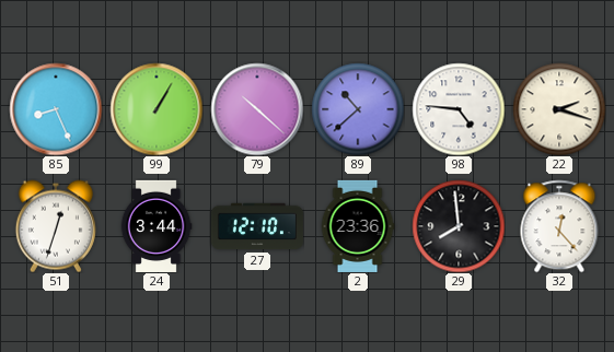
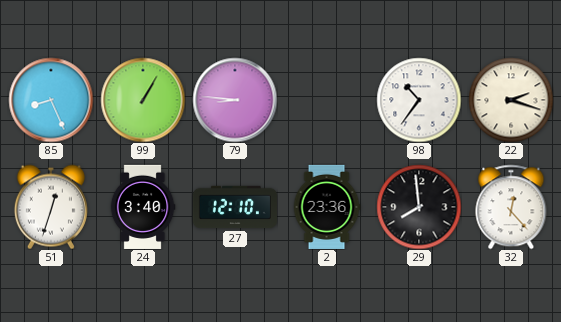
79: 10:22 -> 8:46 (235, 100)
89: 10:38 -> none (358, 109)
98: 4:46 -> 10:36 (419, 100)
24: 3:44 -> 3:40 (143, 207)
